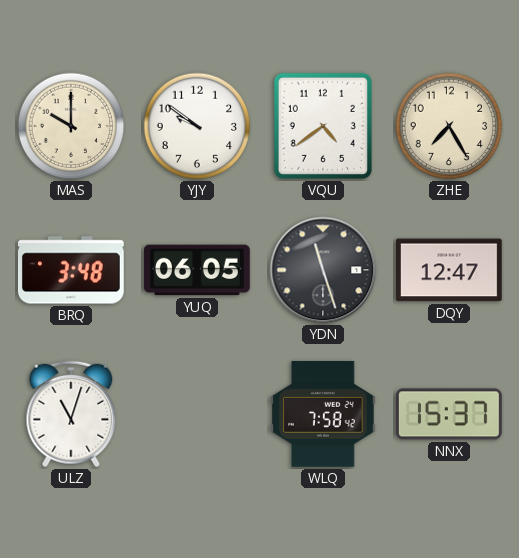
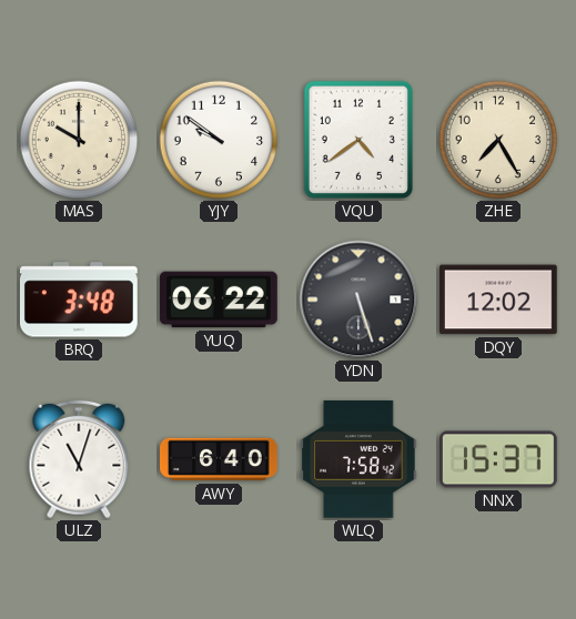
YUQ: 06:05 -> 06:22 (219, 300)
YDN: 11:27 -> 5:27 (358, 300)
DQY: 12:47 -> 12:02 (498, 300)
AWY: none -> 6:40 (220, 459)
